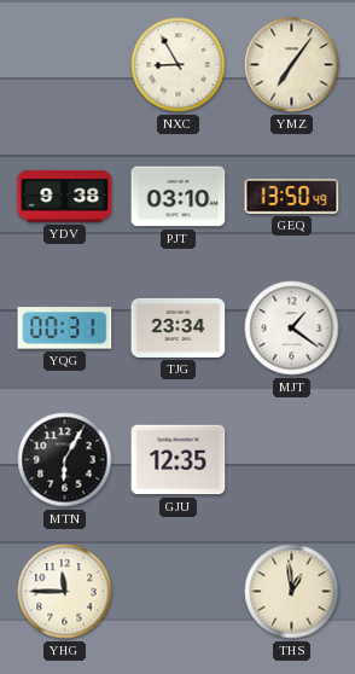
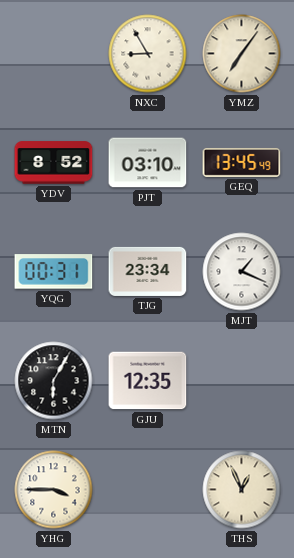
YDV: 9:38 -> 8:52 (54, 163)
GEQ: 13:50 -> 13:45 (242, 162)
MJT: 1:21 -> 1:19 (242, 272)
YHG: 11:45 -> 3:45 (54, 490)
THS: 12:59 -> 12:56 (242, 490)
